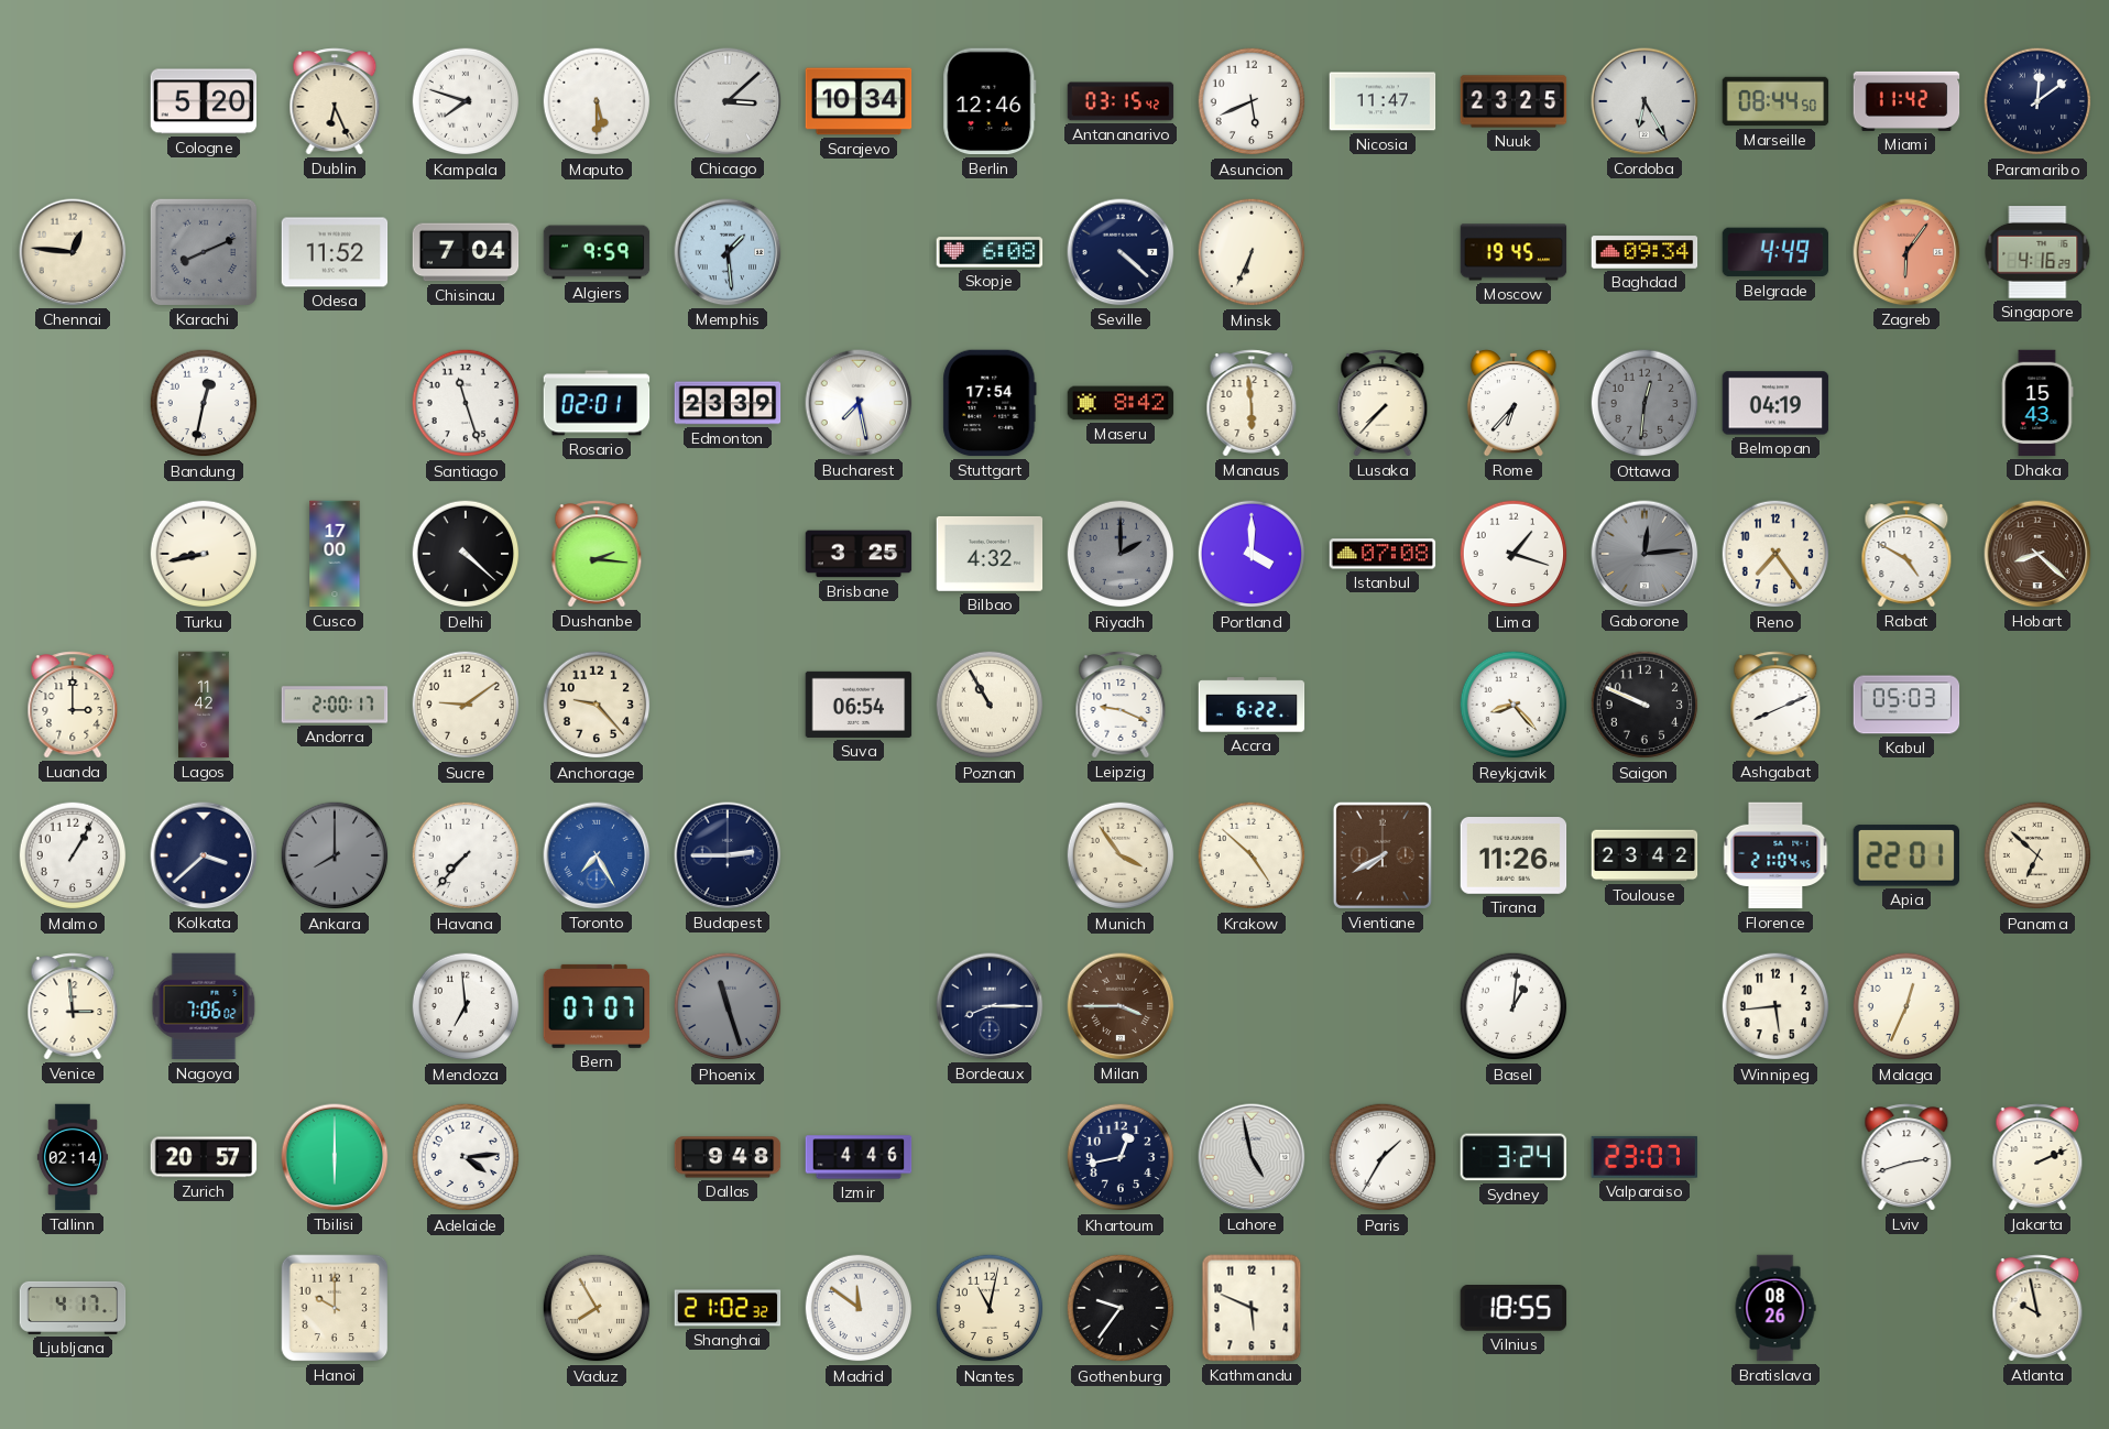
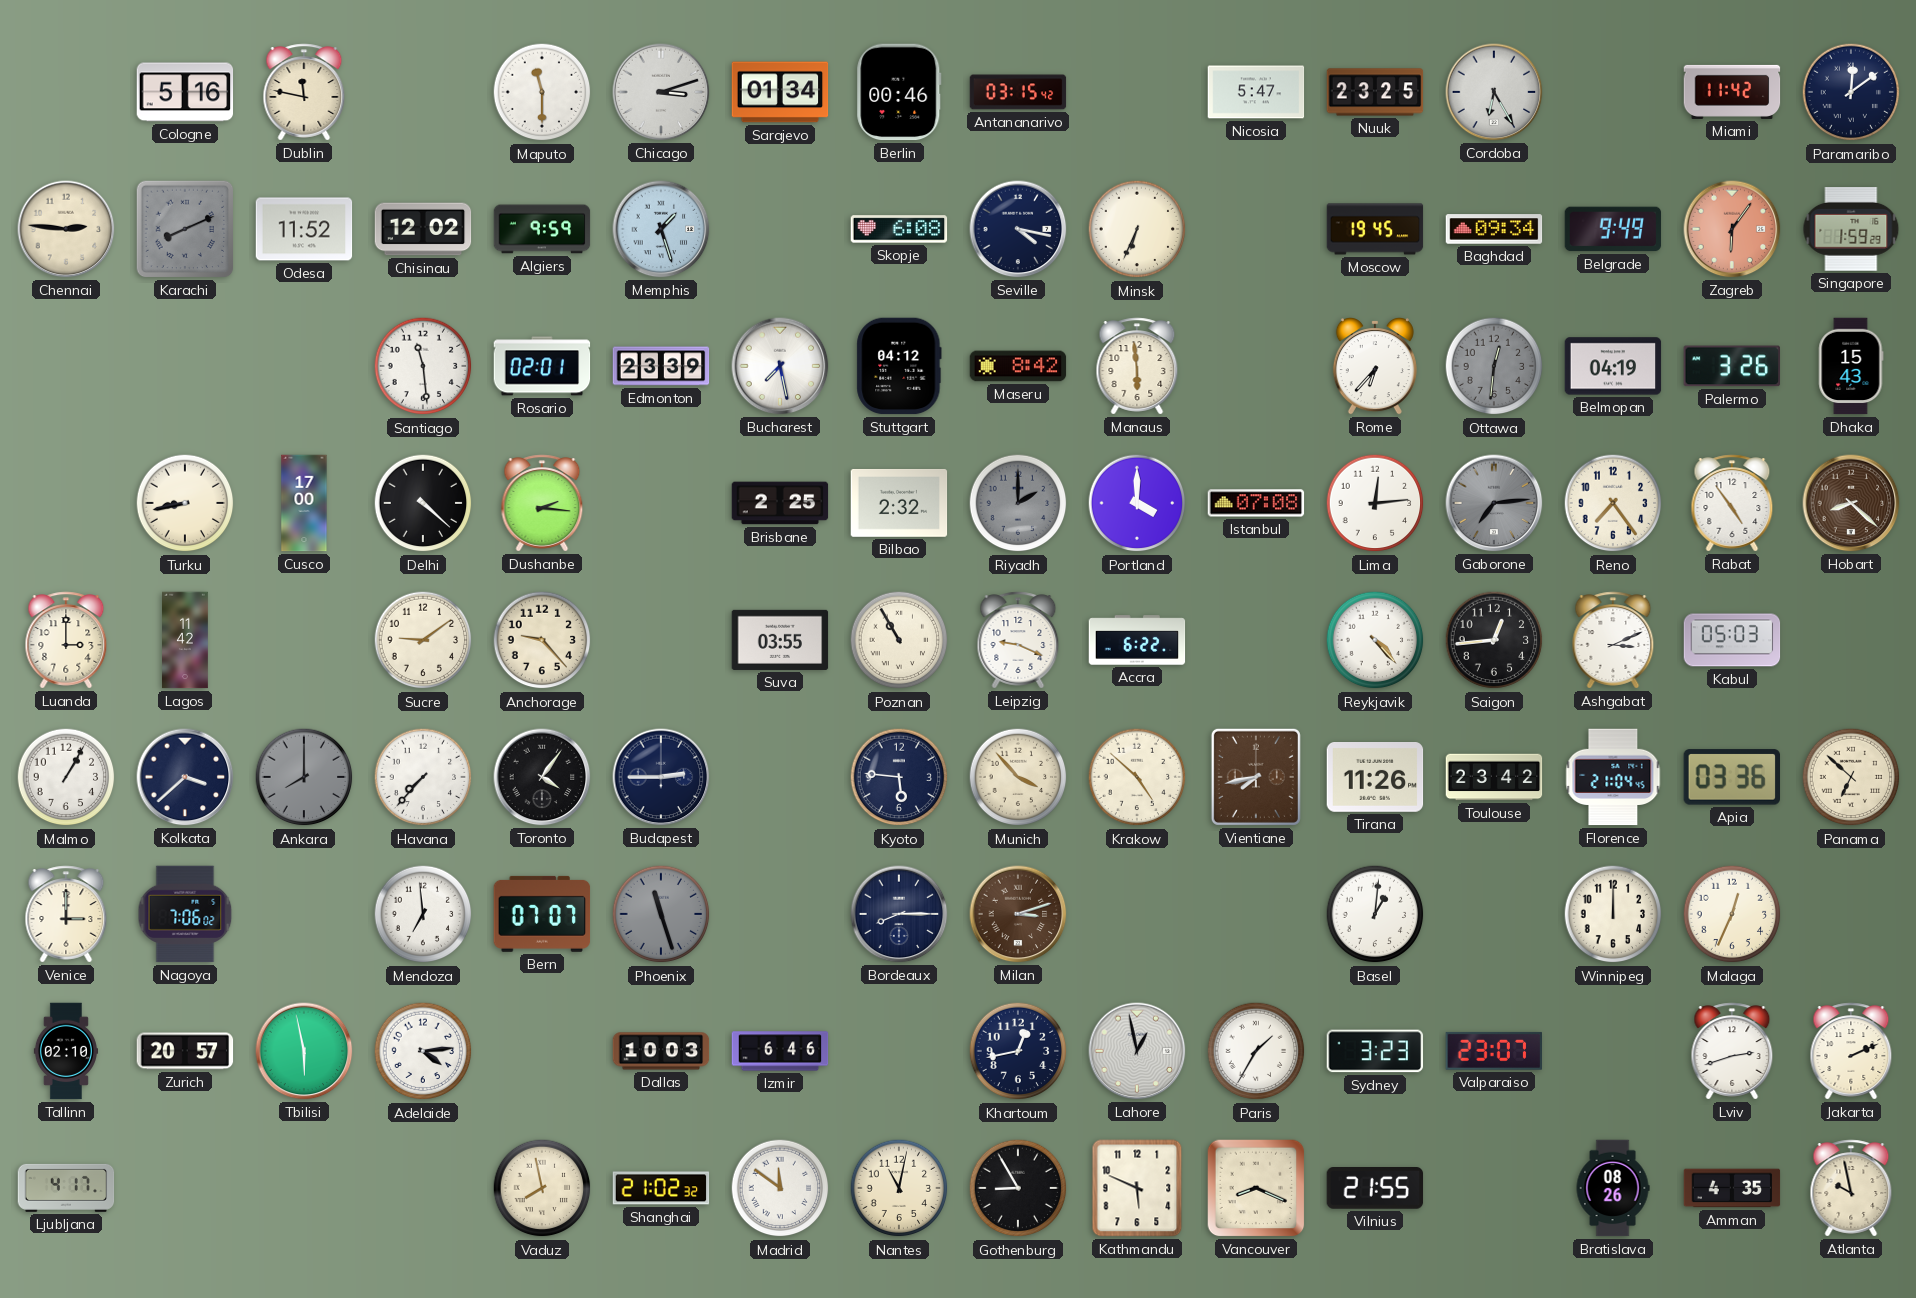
Cologne: 5:20 -> 5:16 (185, 92)
Dublin: 6:26 -> 11:47 (304, 92)
Kampala: 7:48 -> none (466, 101)
Maputo: 5:30 -> 11:30 (542, 92)
Chicago: 3:08 -> 3:12 (661, 92)
Sarajevo: 10:34 -> 01:34 (780, 92)
Berlin: 12:46 -> 00:46 (899, 92)
Asuncion: 5:41 -> none (1252, 101)
Nicosia: 11:47 -> 5:47 (1256, 92)
Marseille: 08:44 -> none (1775, 101)
Chennai: 12:46 -> 2:46 (66, 229)
Chisinau: 7:04 -> 12:02 (423, 229)
Memphis: 1:29 -> 1:27 (661, 229)
Seville: 4:22 -> 4:17 (1018, 229)
Belgrade: 4:49 -> 9:49 (1613, 229)
Singapore: 4:16 -> 1:59 (1851, 230)
Bandung: 12:32 -> none (204, 403)
Santiago: 11:27 -> 11:29 (423, 366)
Stuttgart: 17:54 -> 04:12 (899, 366)
Lusaka: 7:37 -> none (1383, 403)
Palermo: none -> 3:26 (1731, 366)
Brisbane: 3:25 -> 2:25 (780, 503)
Bilbao: 4:32 -> 2:32 (899, 503)
Lima: 1:18 -> 12:14 (1375, 503)
Gaborone: 12:14 -> 7:14 (1494, 503)
Rabat: 4:50 -> 4:54 (1732, 503)
Andorra: 2:00 -> none (335, 705)
Suva: 06:54 -> 03:55 (780, 640)
Reykjavik: 8:23 -> 4:23 (1375, 640)
Saigon: 9:49 -> 12:44 (1494, 640)
Ashgabat: 8:11 -> 3:11 (1613, 640)
Toronto: 7:25 -> 4:06 (542, 777)
Toronto dial: blue -> black (542, 777)
Kyoto: none -> 5:46 (899, 777)
Munich: 3:54 -> 3:53 (1018, 777)
Vientiane: 7:40 -> 7:43 (1256, 777)
Apia: 22:01 -> 03:36 (1731, 777)
Venice: 2:59 -> 3:00 (66, 914)
Milan: 3:45 -> 3:12 (1018, 914)
Winnipeg: 5:44 -> 12:00 (1613, 914)
Tallinn: 02:14 -> 02:10 (66, 1051)
Tbilisi: 6:00 -> 5:58 (304, 1051)
Dallas: 9:48 -> 10:03 (661, 1051)
Izmir: 4:46 -> 6:46 (780, 1051)
Lahore: 4:58 -> 12:58 (1137, 1051)
Sydney: 3:24 -> 3:23 (1375, 1051)
Hanoi: 10:00 -> none (335, 1308)
Vaduz: 7:55 -> 7:58 (542, 1188)
Gothenburg: 9:36 -> 8:55 (1018, 1188)
Vancouver: none -> 8:19 (1256, 1188)
Vilnius: 18:55 -> 21:55 (1375, 1188)
Amman: none -> 4:35 (1732, 1188)
